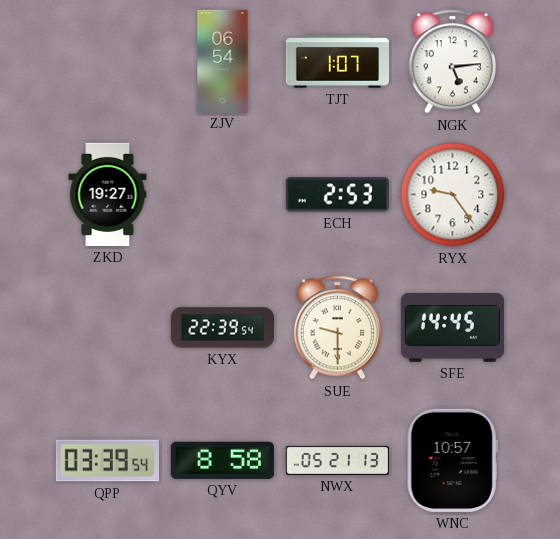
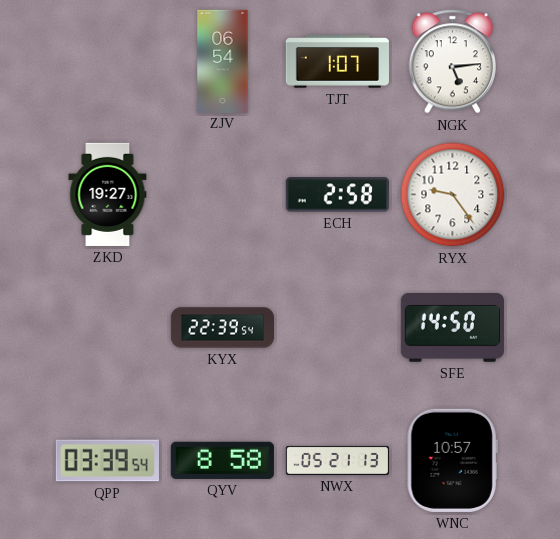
ECH: 2:53 -> 2:58 (337, 195)
SUE: 9:30 -> none (337, 328)
SFE: 14:45 -> 14:50 (452, 328)
